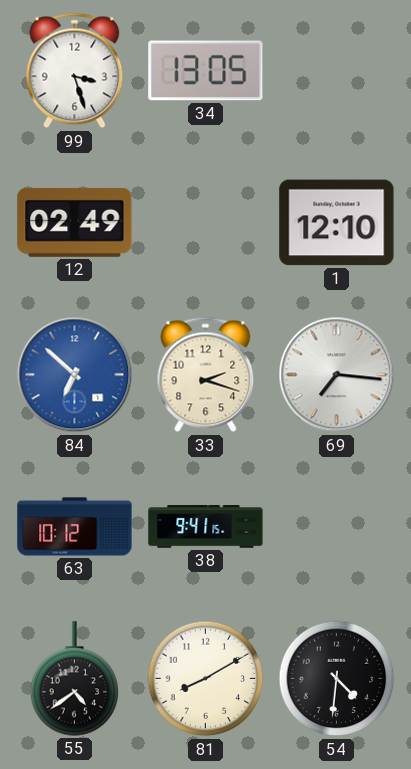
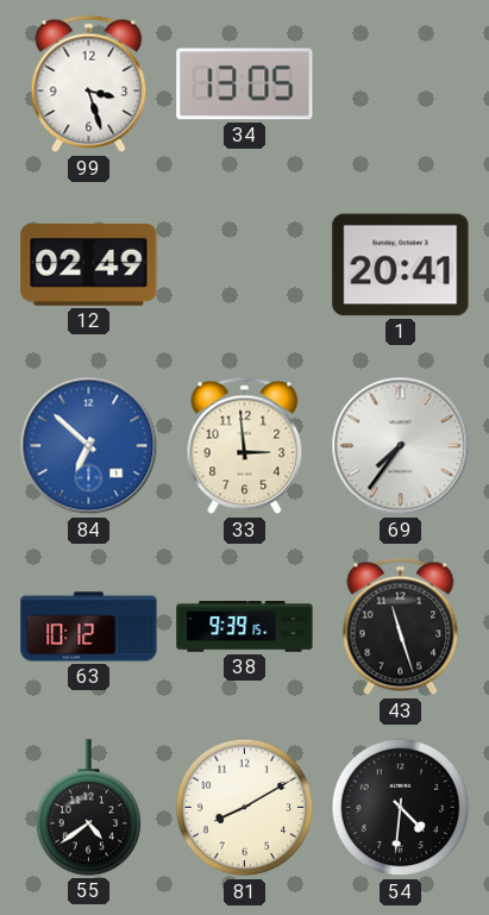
1: 12:10 -> 20:41 (401, 265)
33: 2:18 -> 2:59 (245, 446)
69: 7:16 -> 7:36 (401, 446)
38: 9:41 -> 9:39 (245, 627)
43: none -> 11:27 (401, 627)
